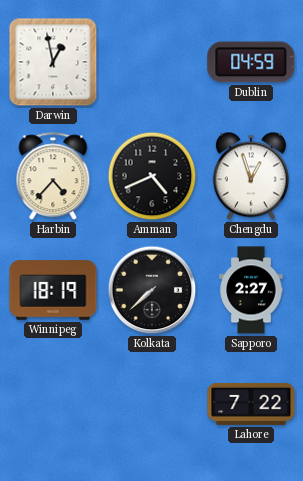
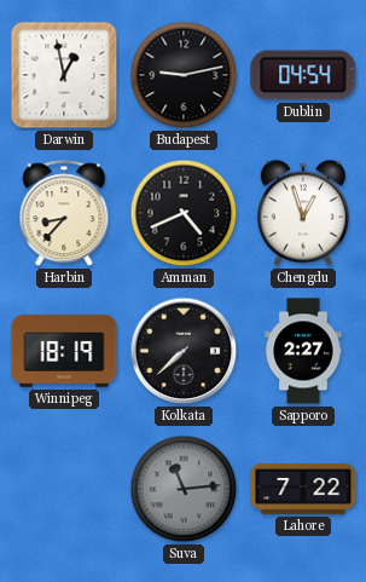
Budapest: none -> 9:13 (184, 75)
Dublin: 04:59 -> 04:54 (303, 75)
Harbin: 4:37 -> 8:37 (64, 214)
Suva: none -> 11:14 (184, 489)
